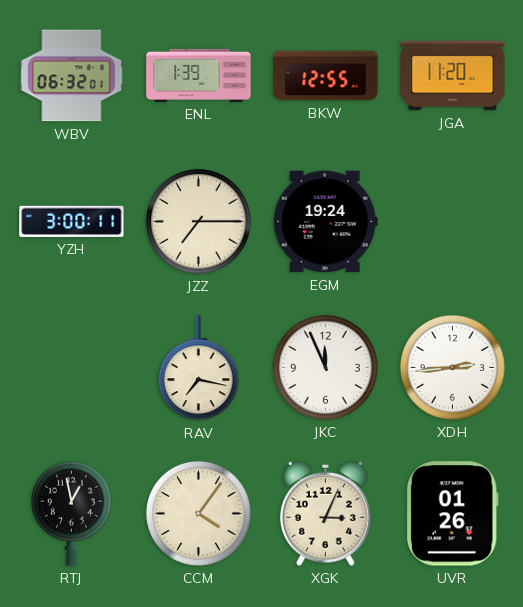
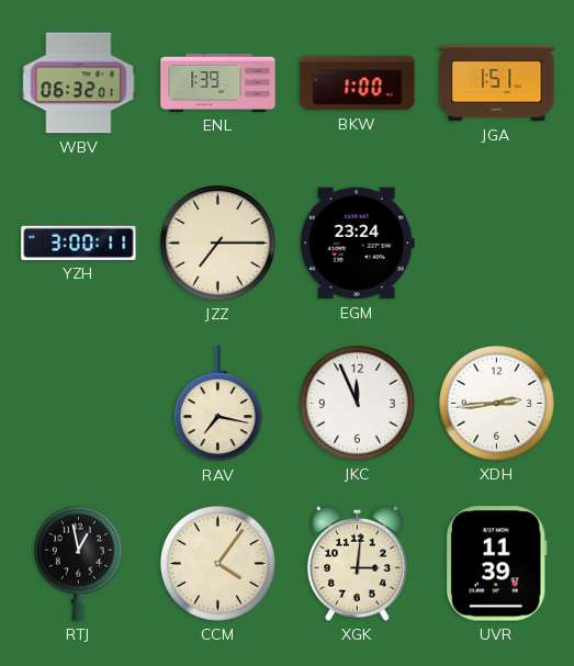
BKW: 12:55 -> 1:00 (358, 83)
JGA: 11:20 -> 1:51 (497, 83)
EGM: 19:24 -> 23:24 (357, 244)
XGK: 3:04 -> 3:01 (357, 563)
UVR: 01:26 -> 11:39 (496, 564)
